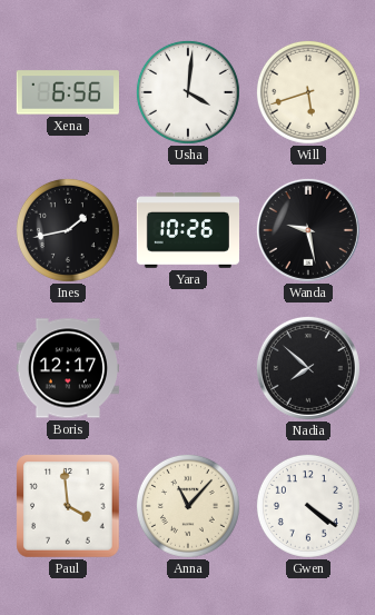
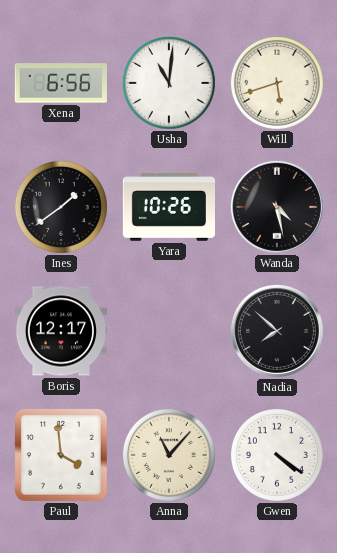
Usha: 4:01 -> 11:01 (169, 83)
Ines: 1:43 -> 1:39 (61, 207)
Wanda: 9:28 -> 4:28 (277, 207)
